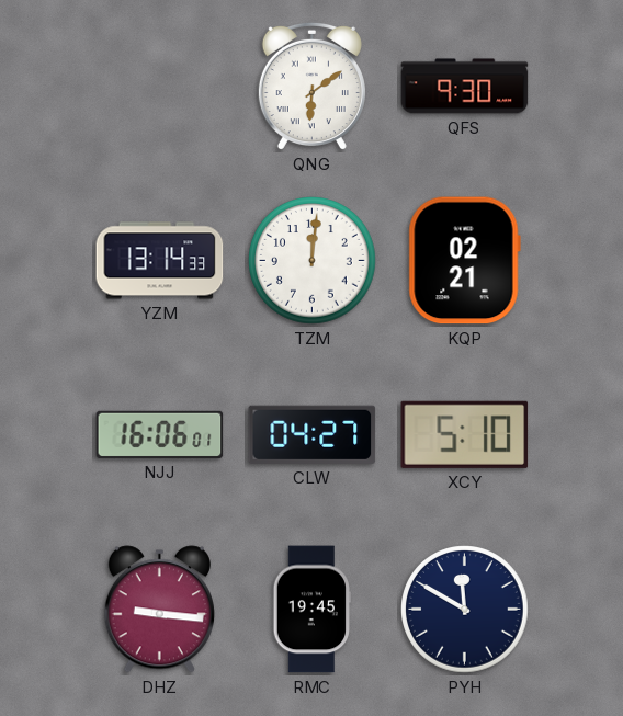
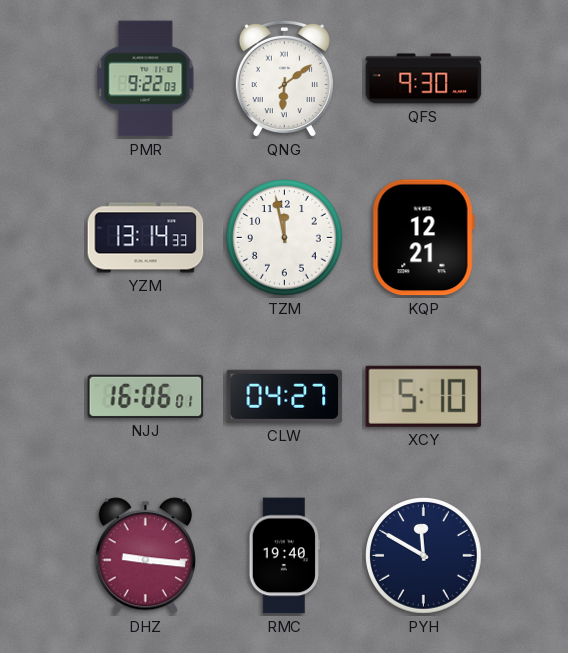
PMR: none -> 9:22 (146, 79)
TZM: 12:01 -> 11:58 (285, 238)
KQP: 02:21 -> 12:21 (423, 238)
RMC: 19:45 -> 19:40 (284, 556)
